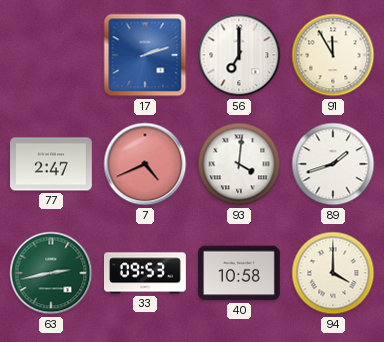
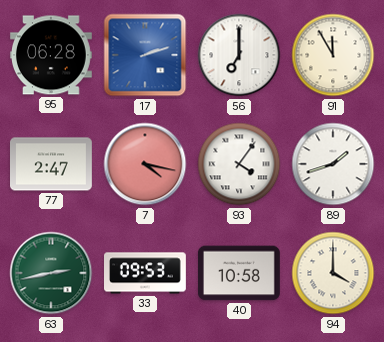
95: none -> 06:28 (52, 55)
7: 4:41 -> 4:17 (145, 164)
93: 4:01 -> 4:06 (239, 164)
